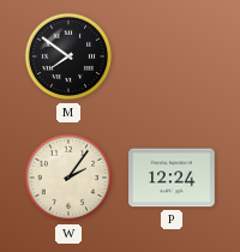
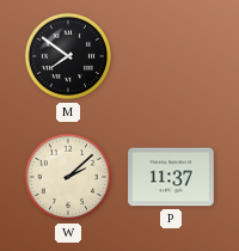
W: 2:06 -> 2:08 (68, 177)
P: 12:24 -> 11:37 (171, 177)
